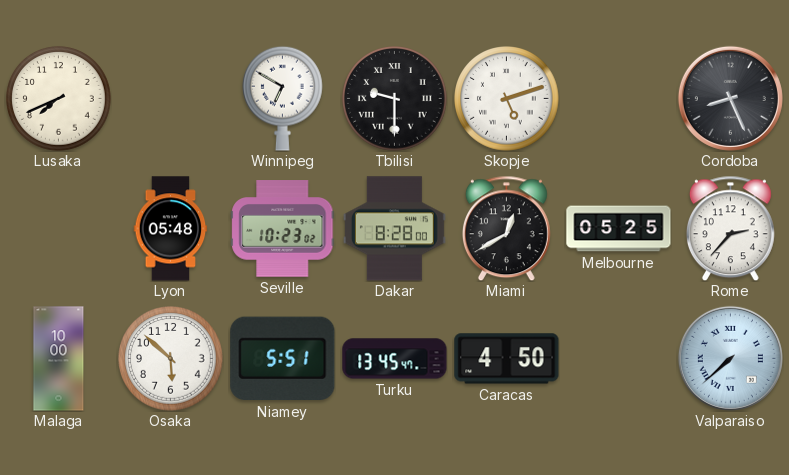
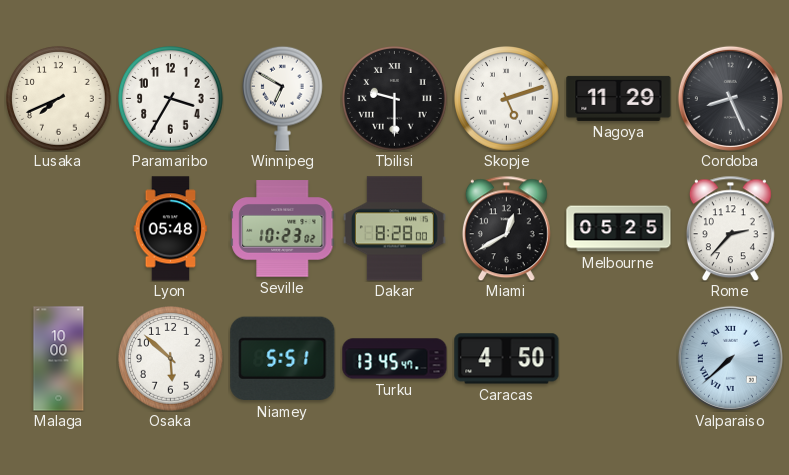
Paramaribo: none -> 3:35 (171, 99)
Nagoya: none -> 11:29 (619, 98)
